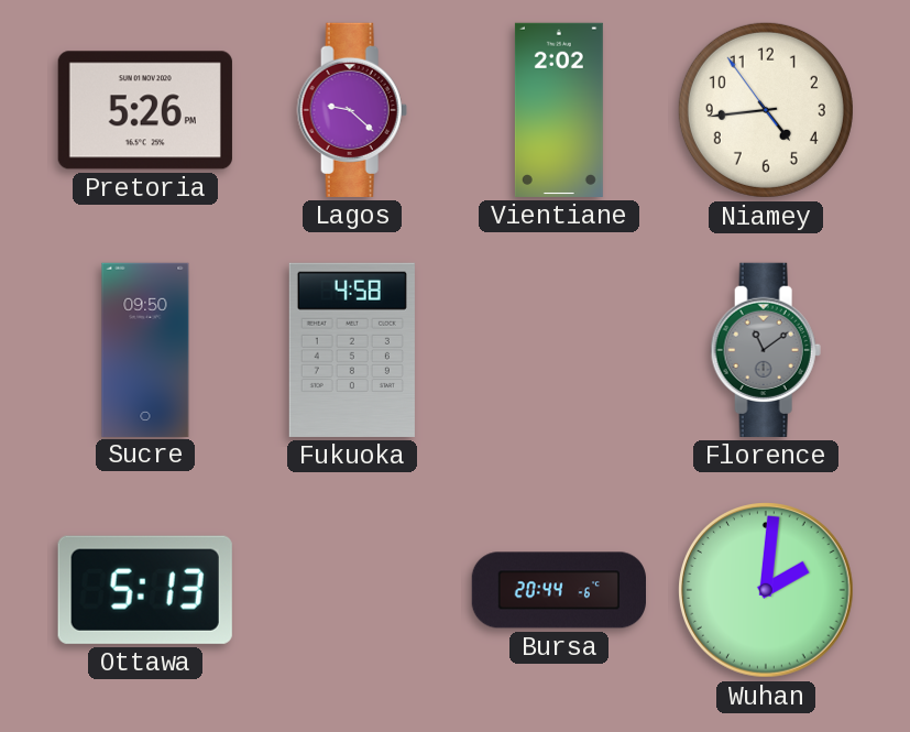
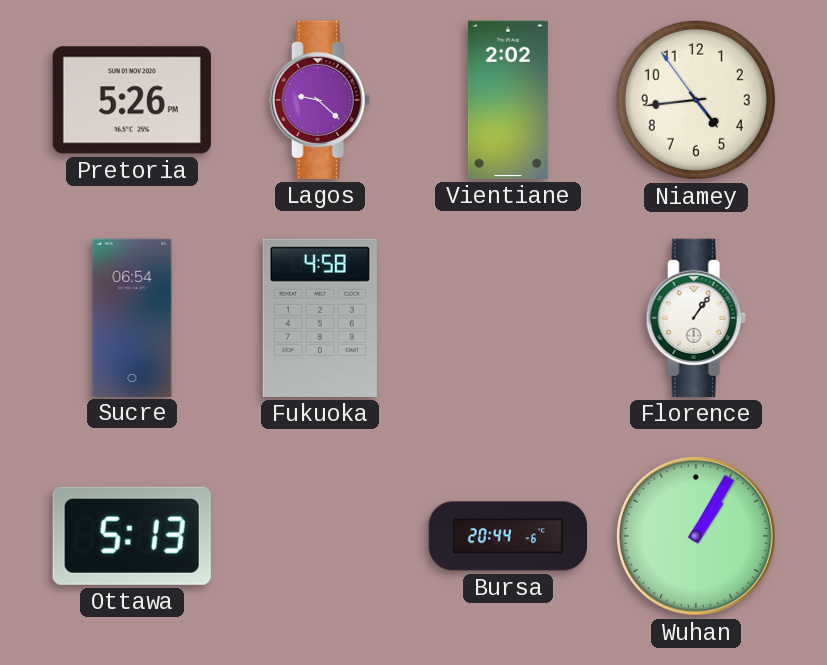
Sucre: 09:50 -> 06:54 (132, 317)
Florence: 11:09 -> 1:06 (696, 318)
Florence dial: grey -> white (696, 318)
Wuhan: 2:01 -> 1:05 (697, 537)
